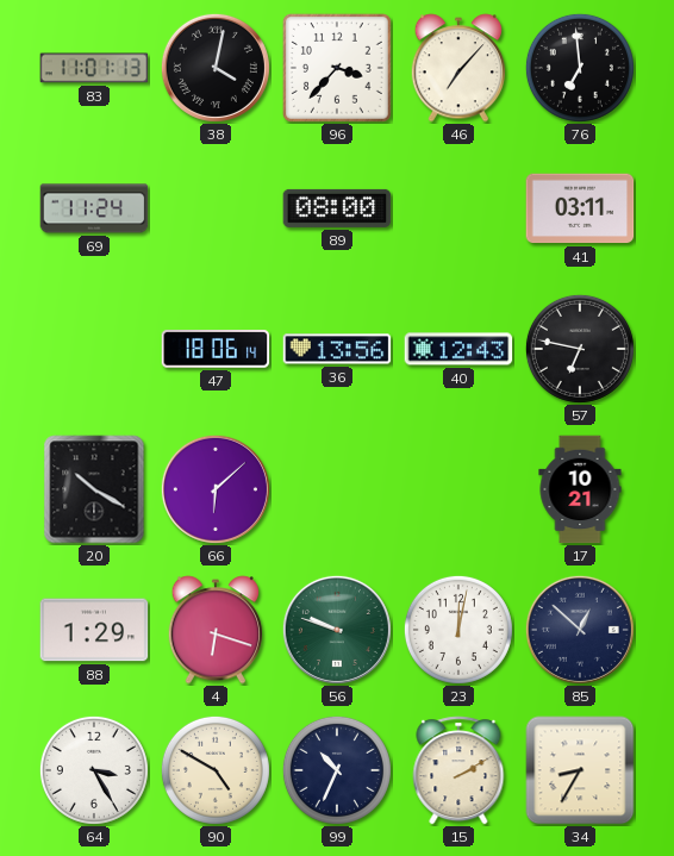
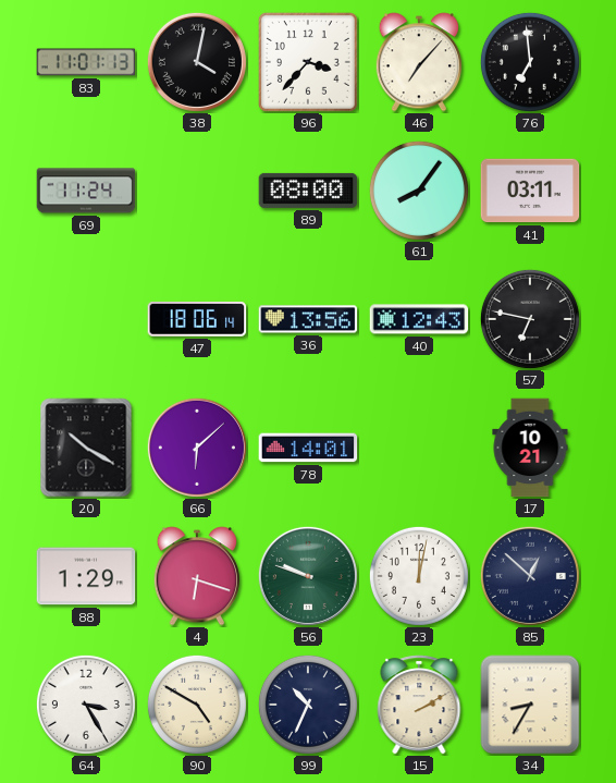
61: none -> 8:06 (419, 191)
78: none -> 14:01 (308, 448)
